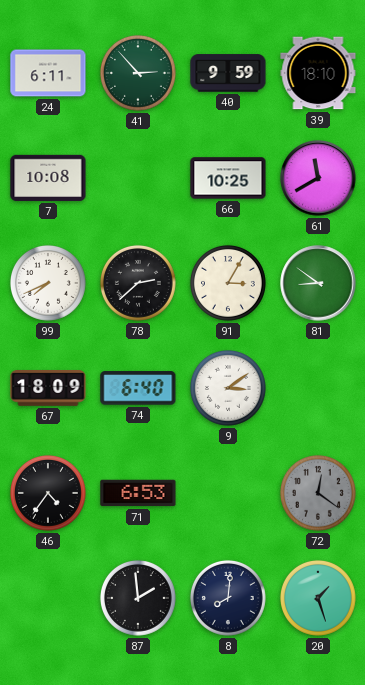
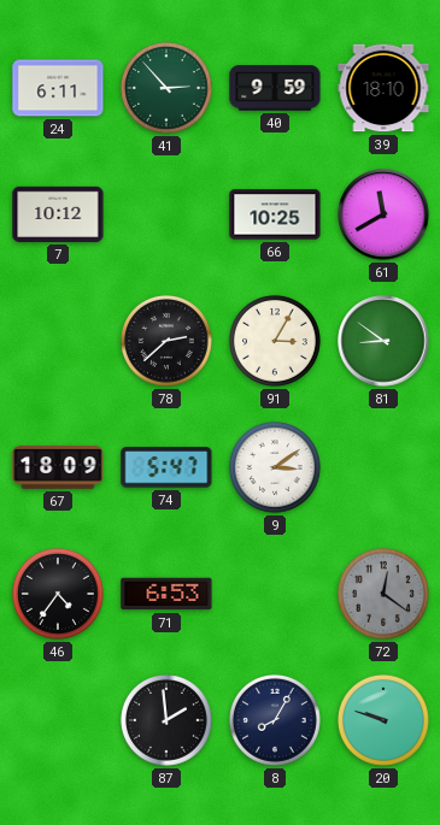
7: 10:08 -> 10:12 (58, 214)
99: 7:41 -> none (48, 283)
74: 6:40 -> 5:47 (166, 467)
8: 8:01 -> 8:05 (275, 720)
20: 1:27 -> 9:48 (383, 720)
